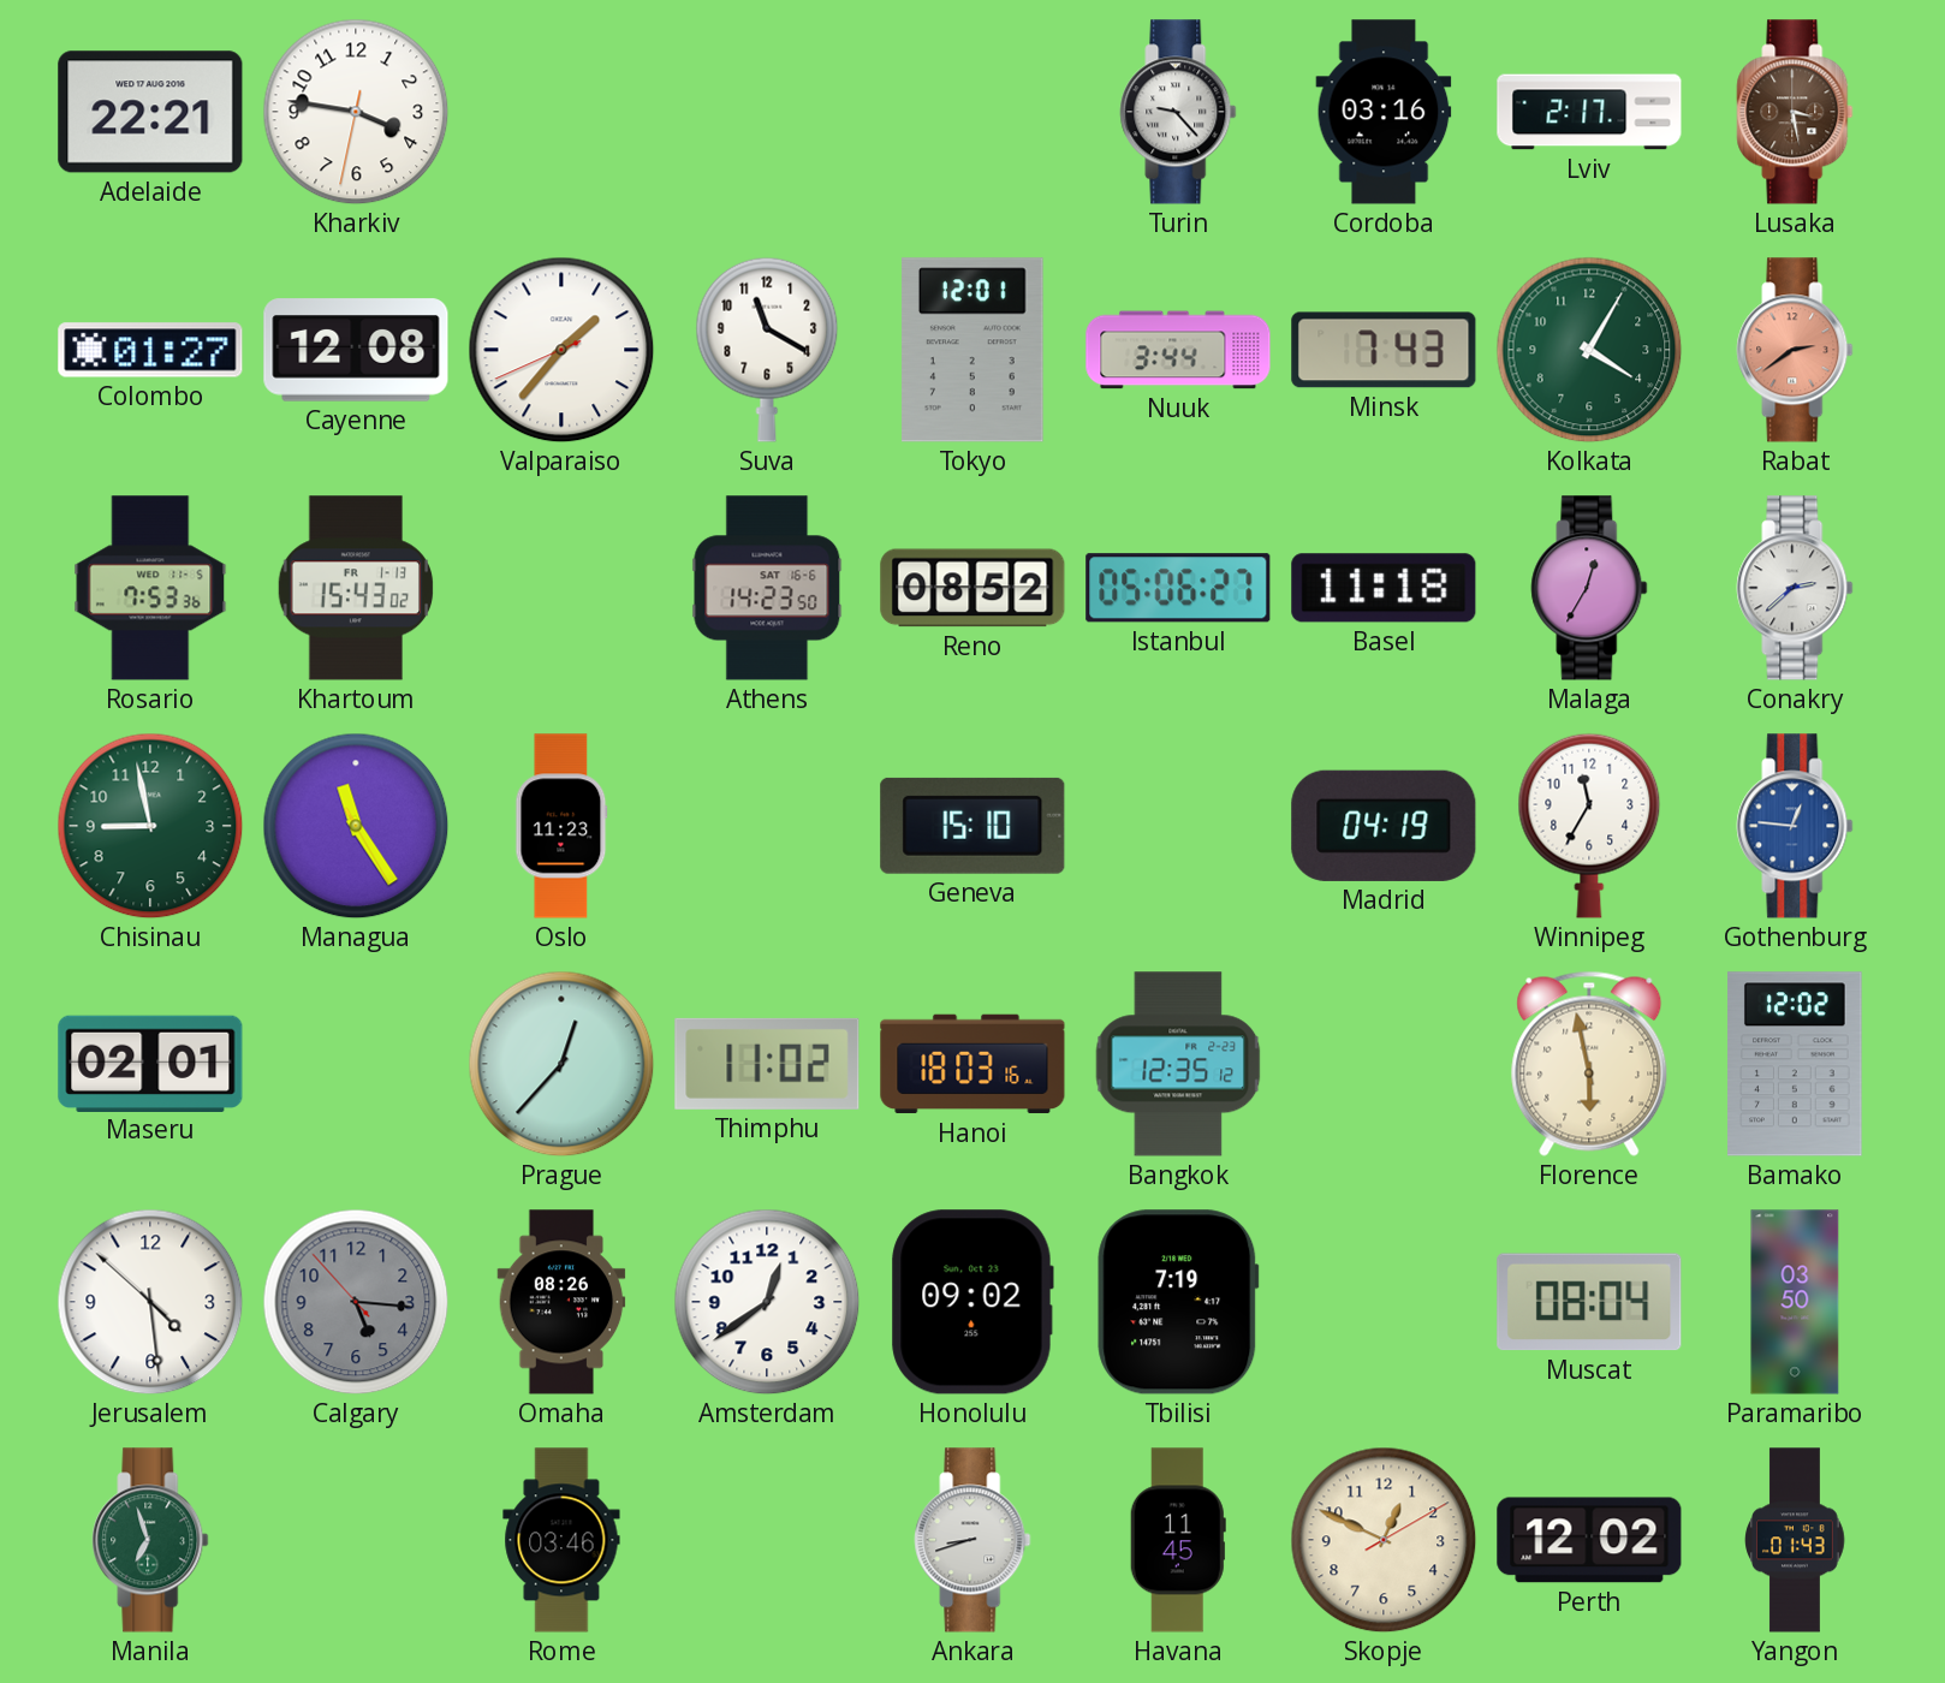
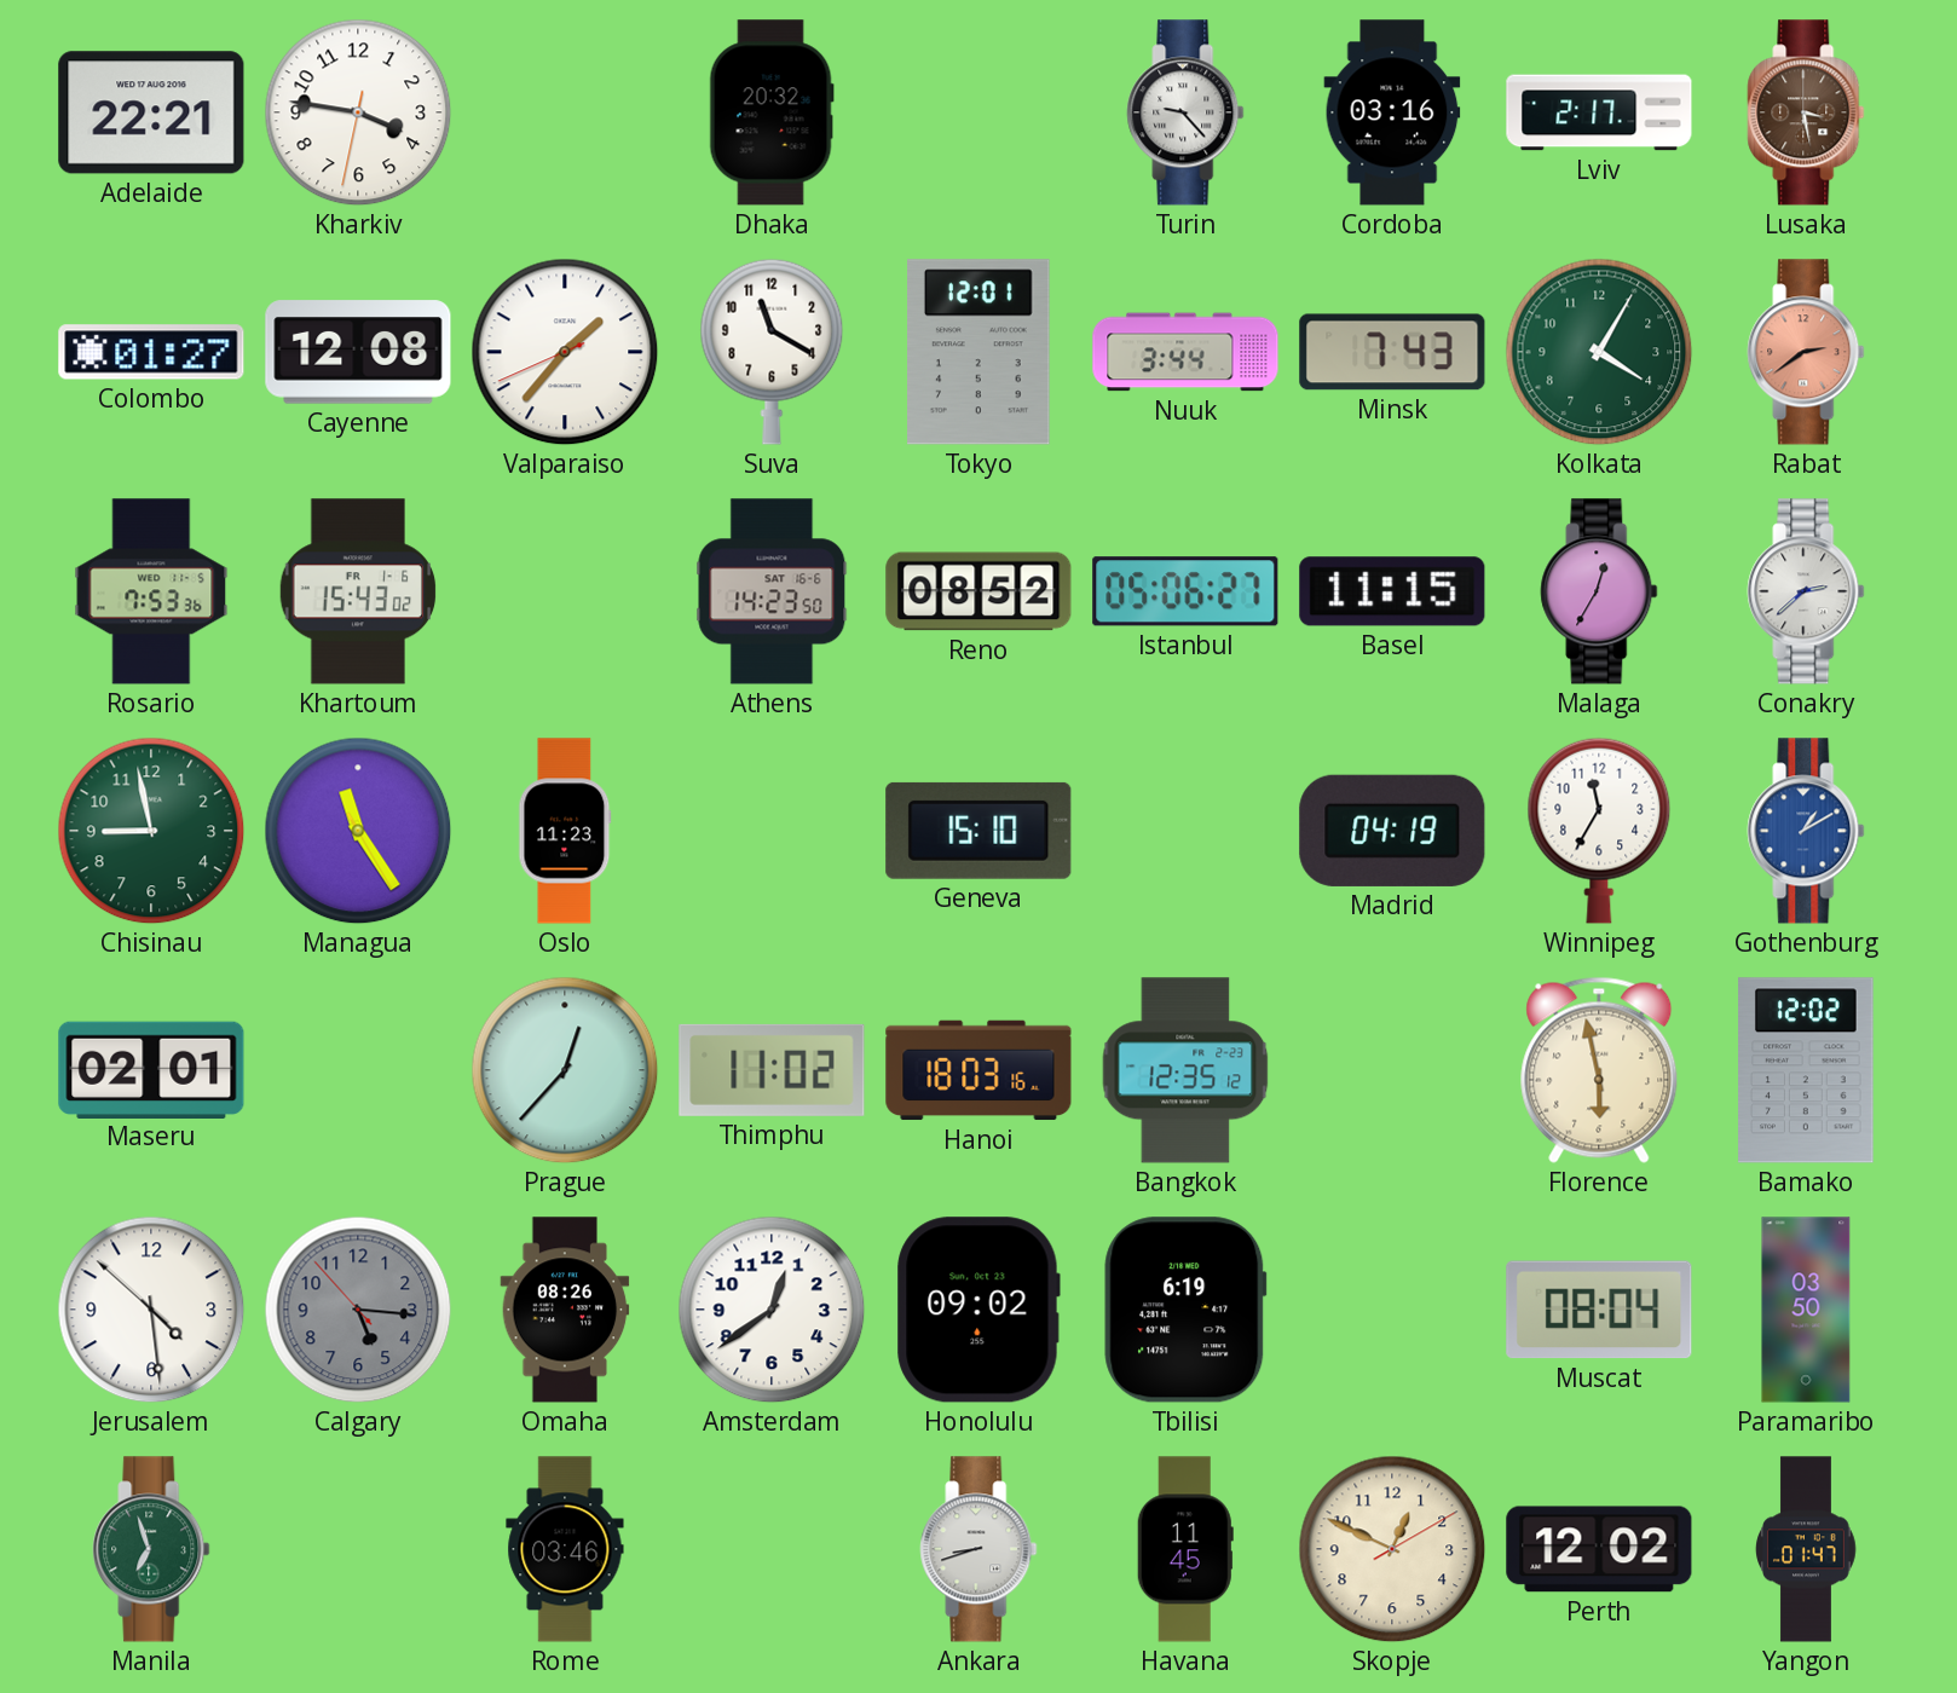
Dhaka: none -> 20:32 (772, 112)
Khartoum date: FR 1-13 -> FR 1-6 (358, 591)
Basel: 11:18 -> 11:15 (1392, 591)
Gothenburg: 12:46 -> 1:10 (1806, 831)
Tbilisi: 7:19 -> 6:19 (1185, 1310)
Yangon: 01:43 -> 01:47 (1806, 1549)
